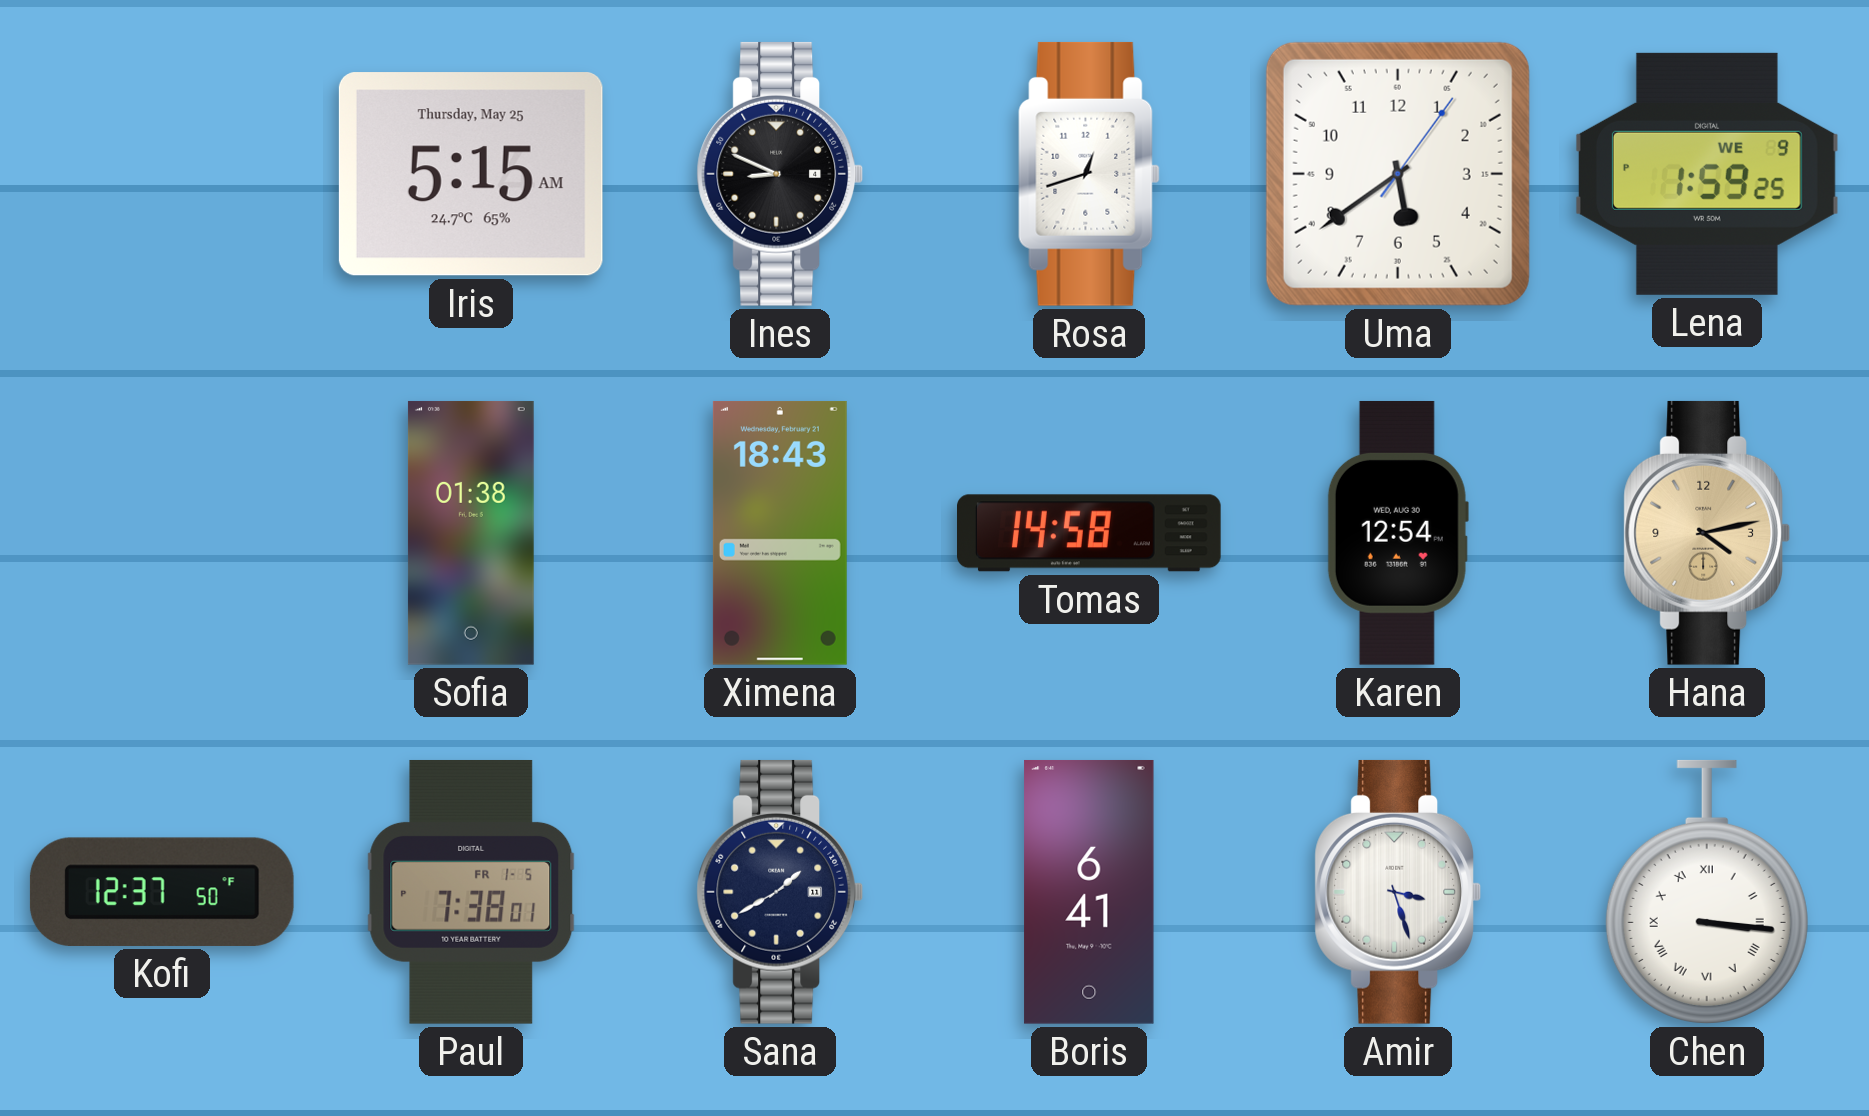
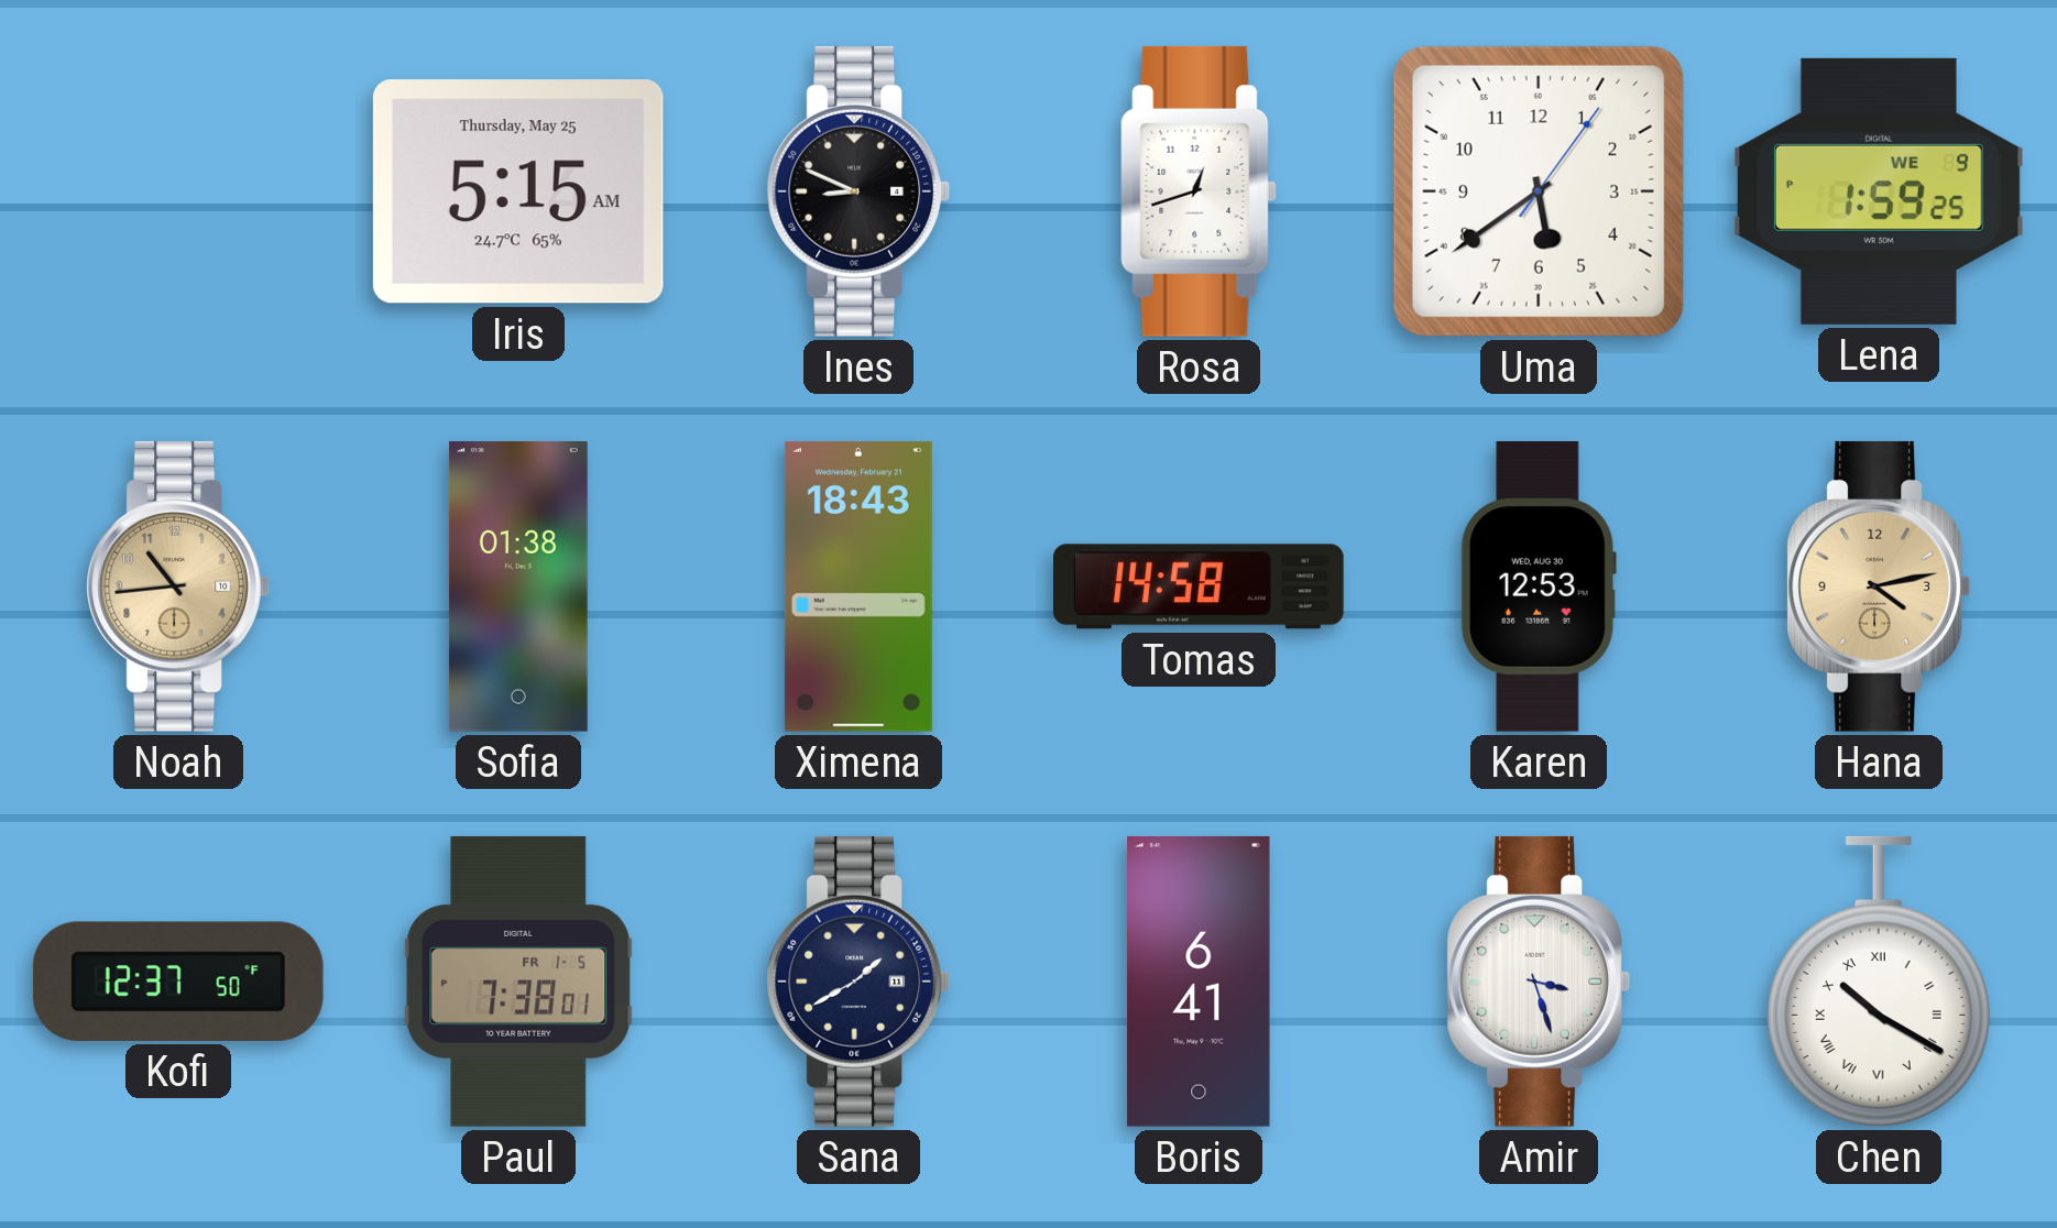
Noah: none -> 10:44 (177, 586)
Karen: 12:54 -> 12:53 (1539, 586)
Chen: 3:16 -> 10:20 (1879, 982)
